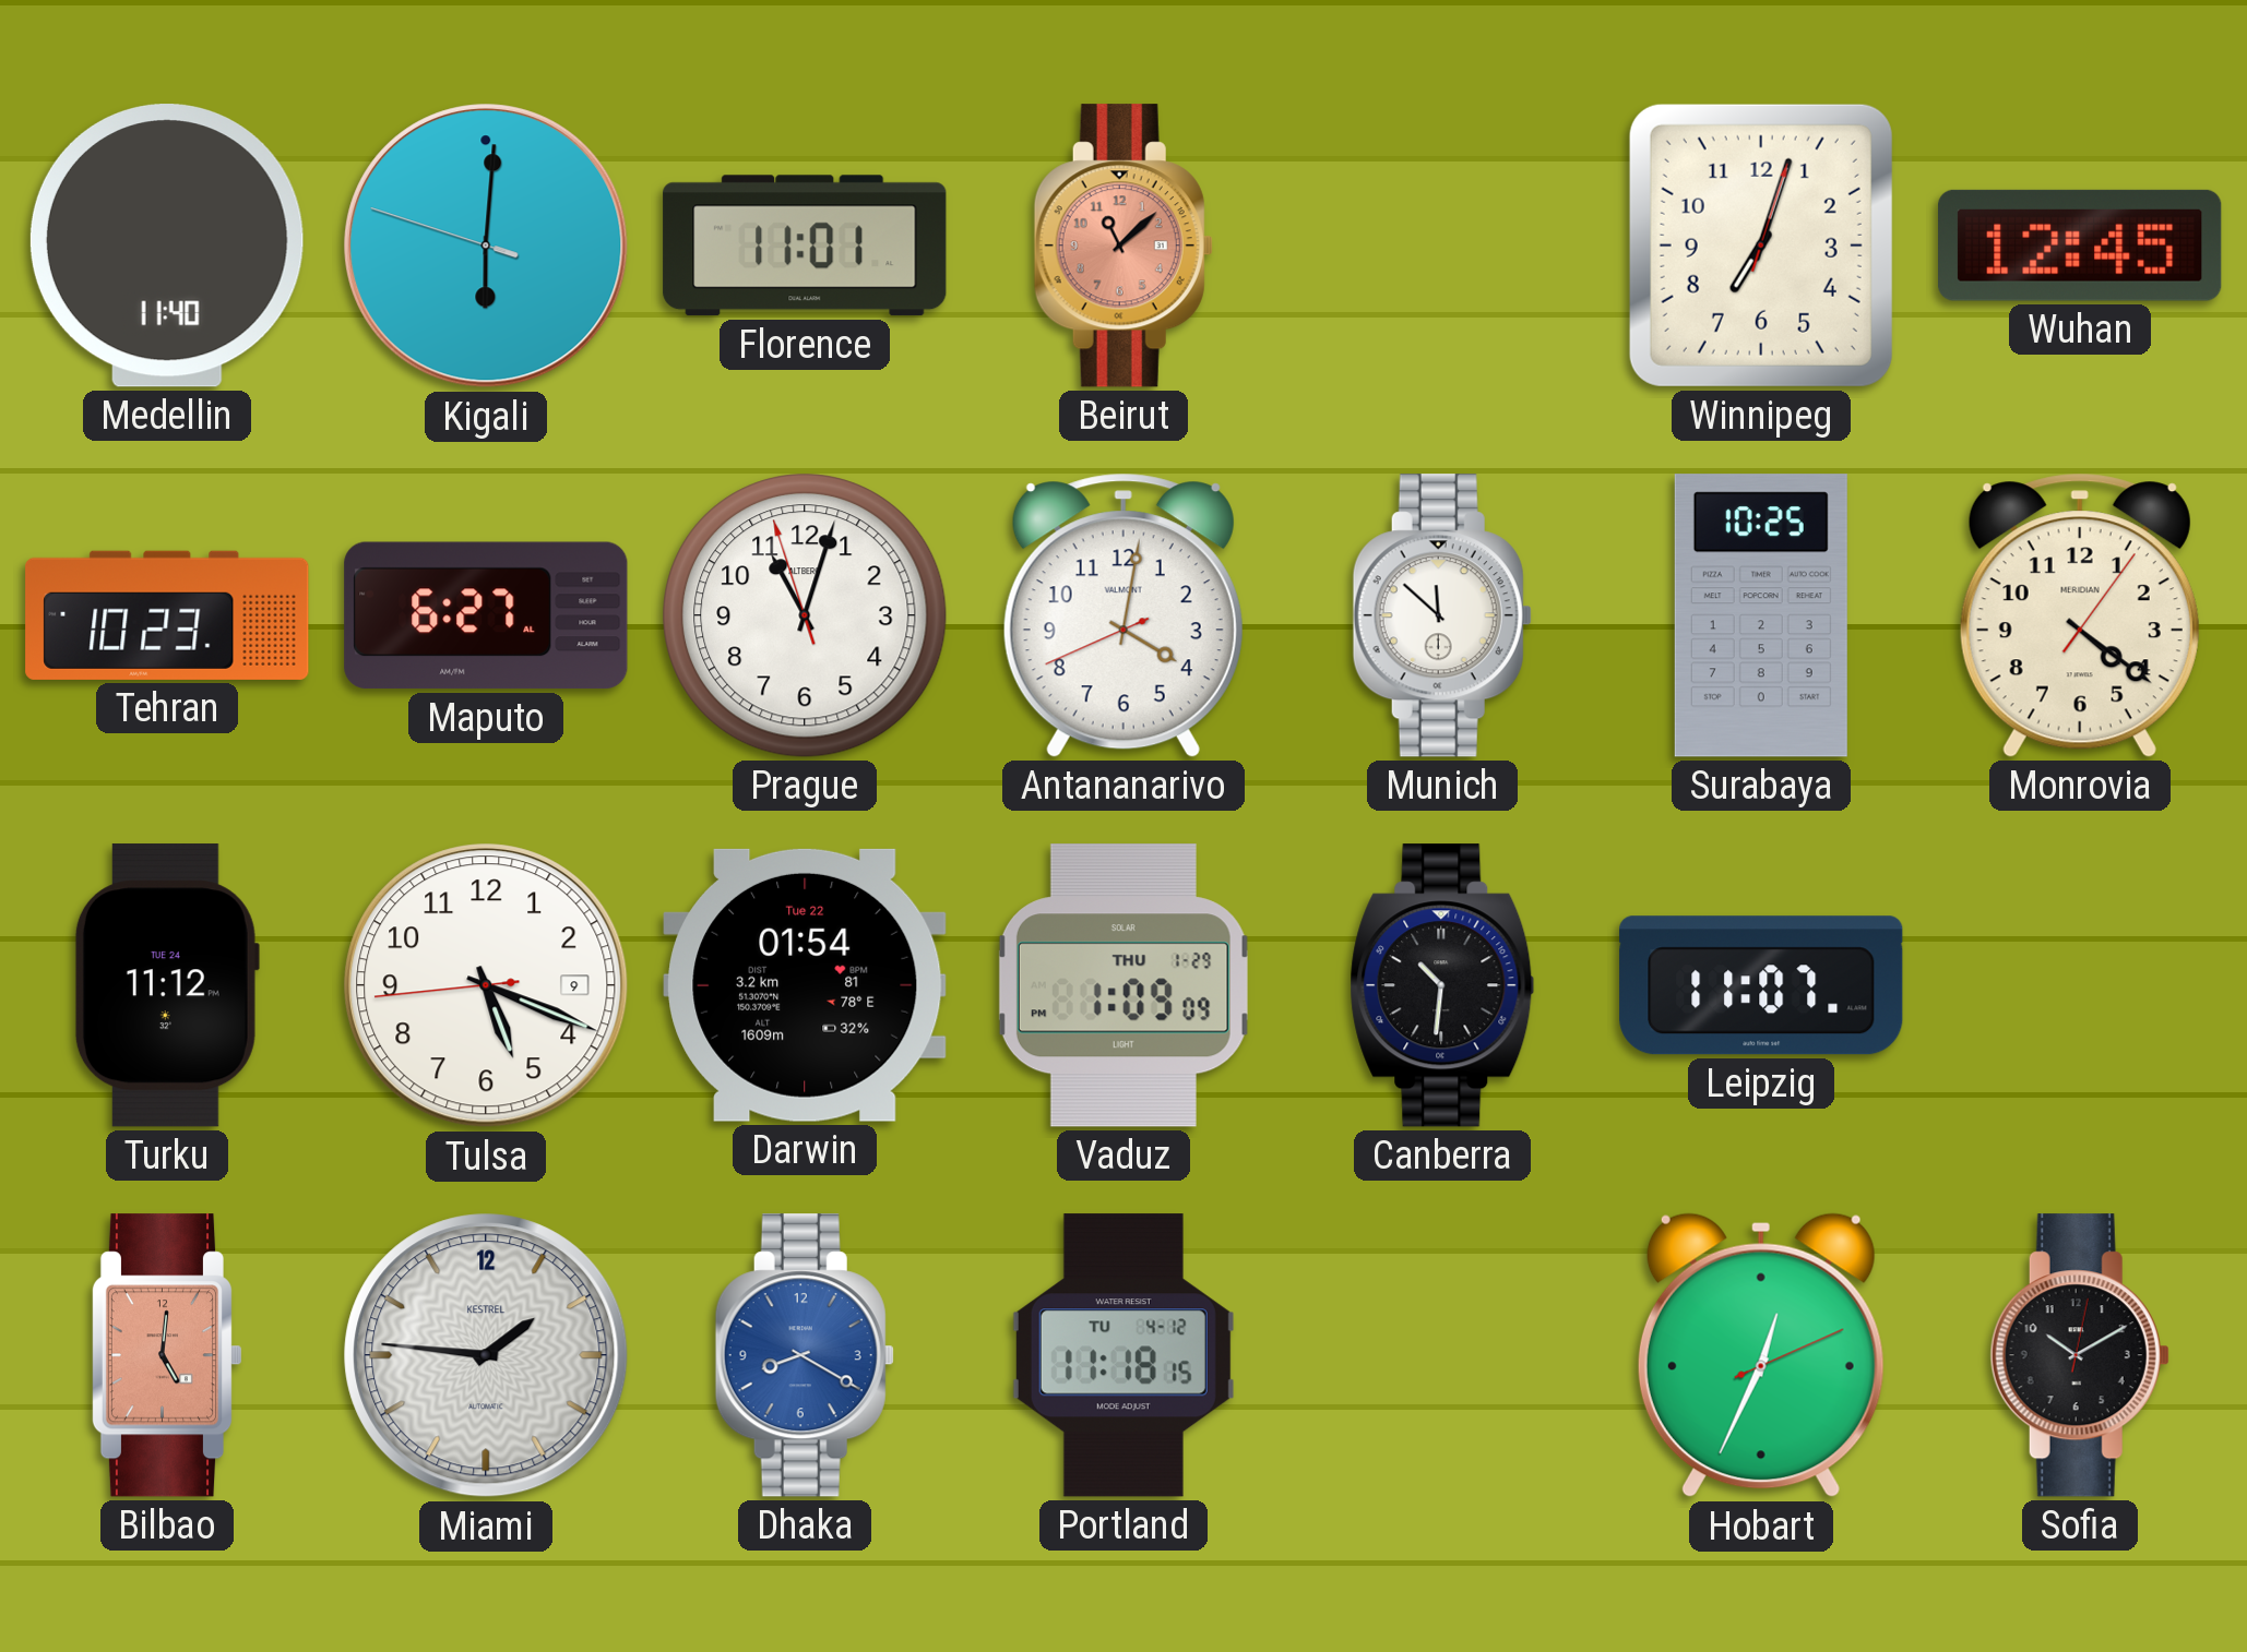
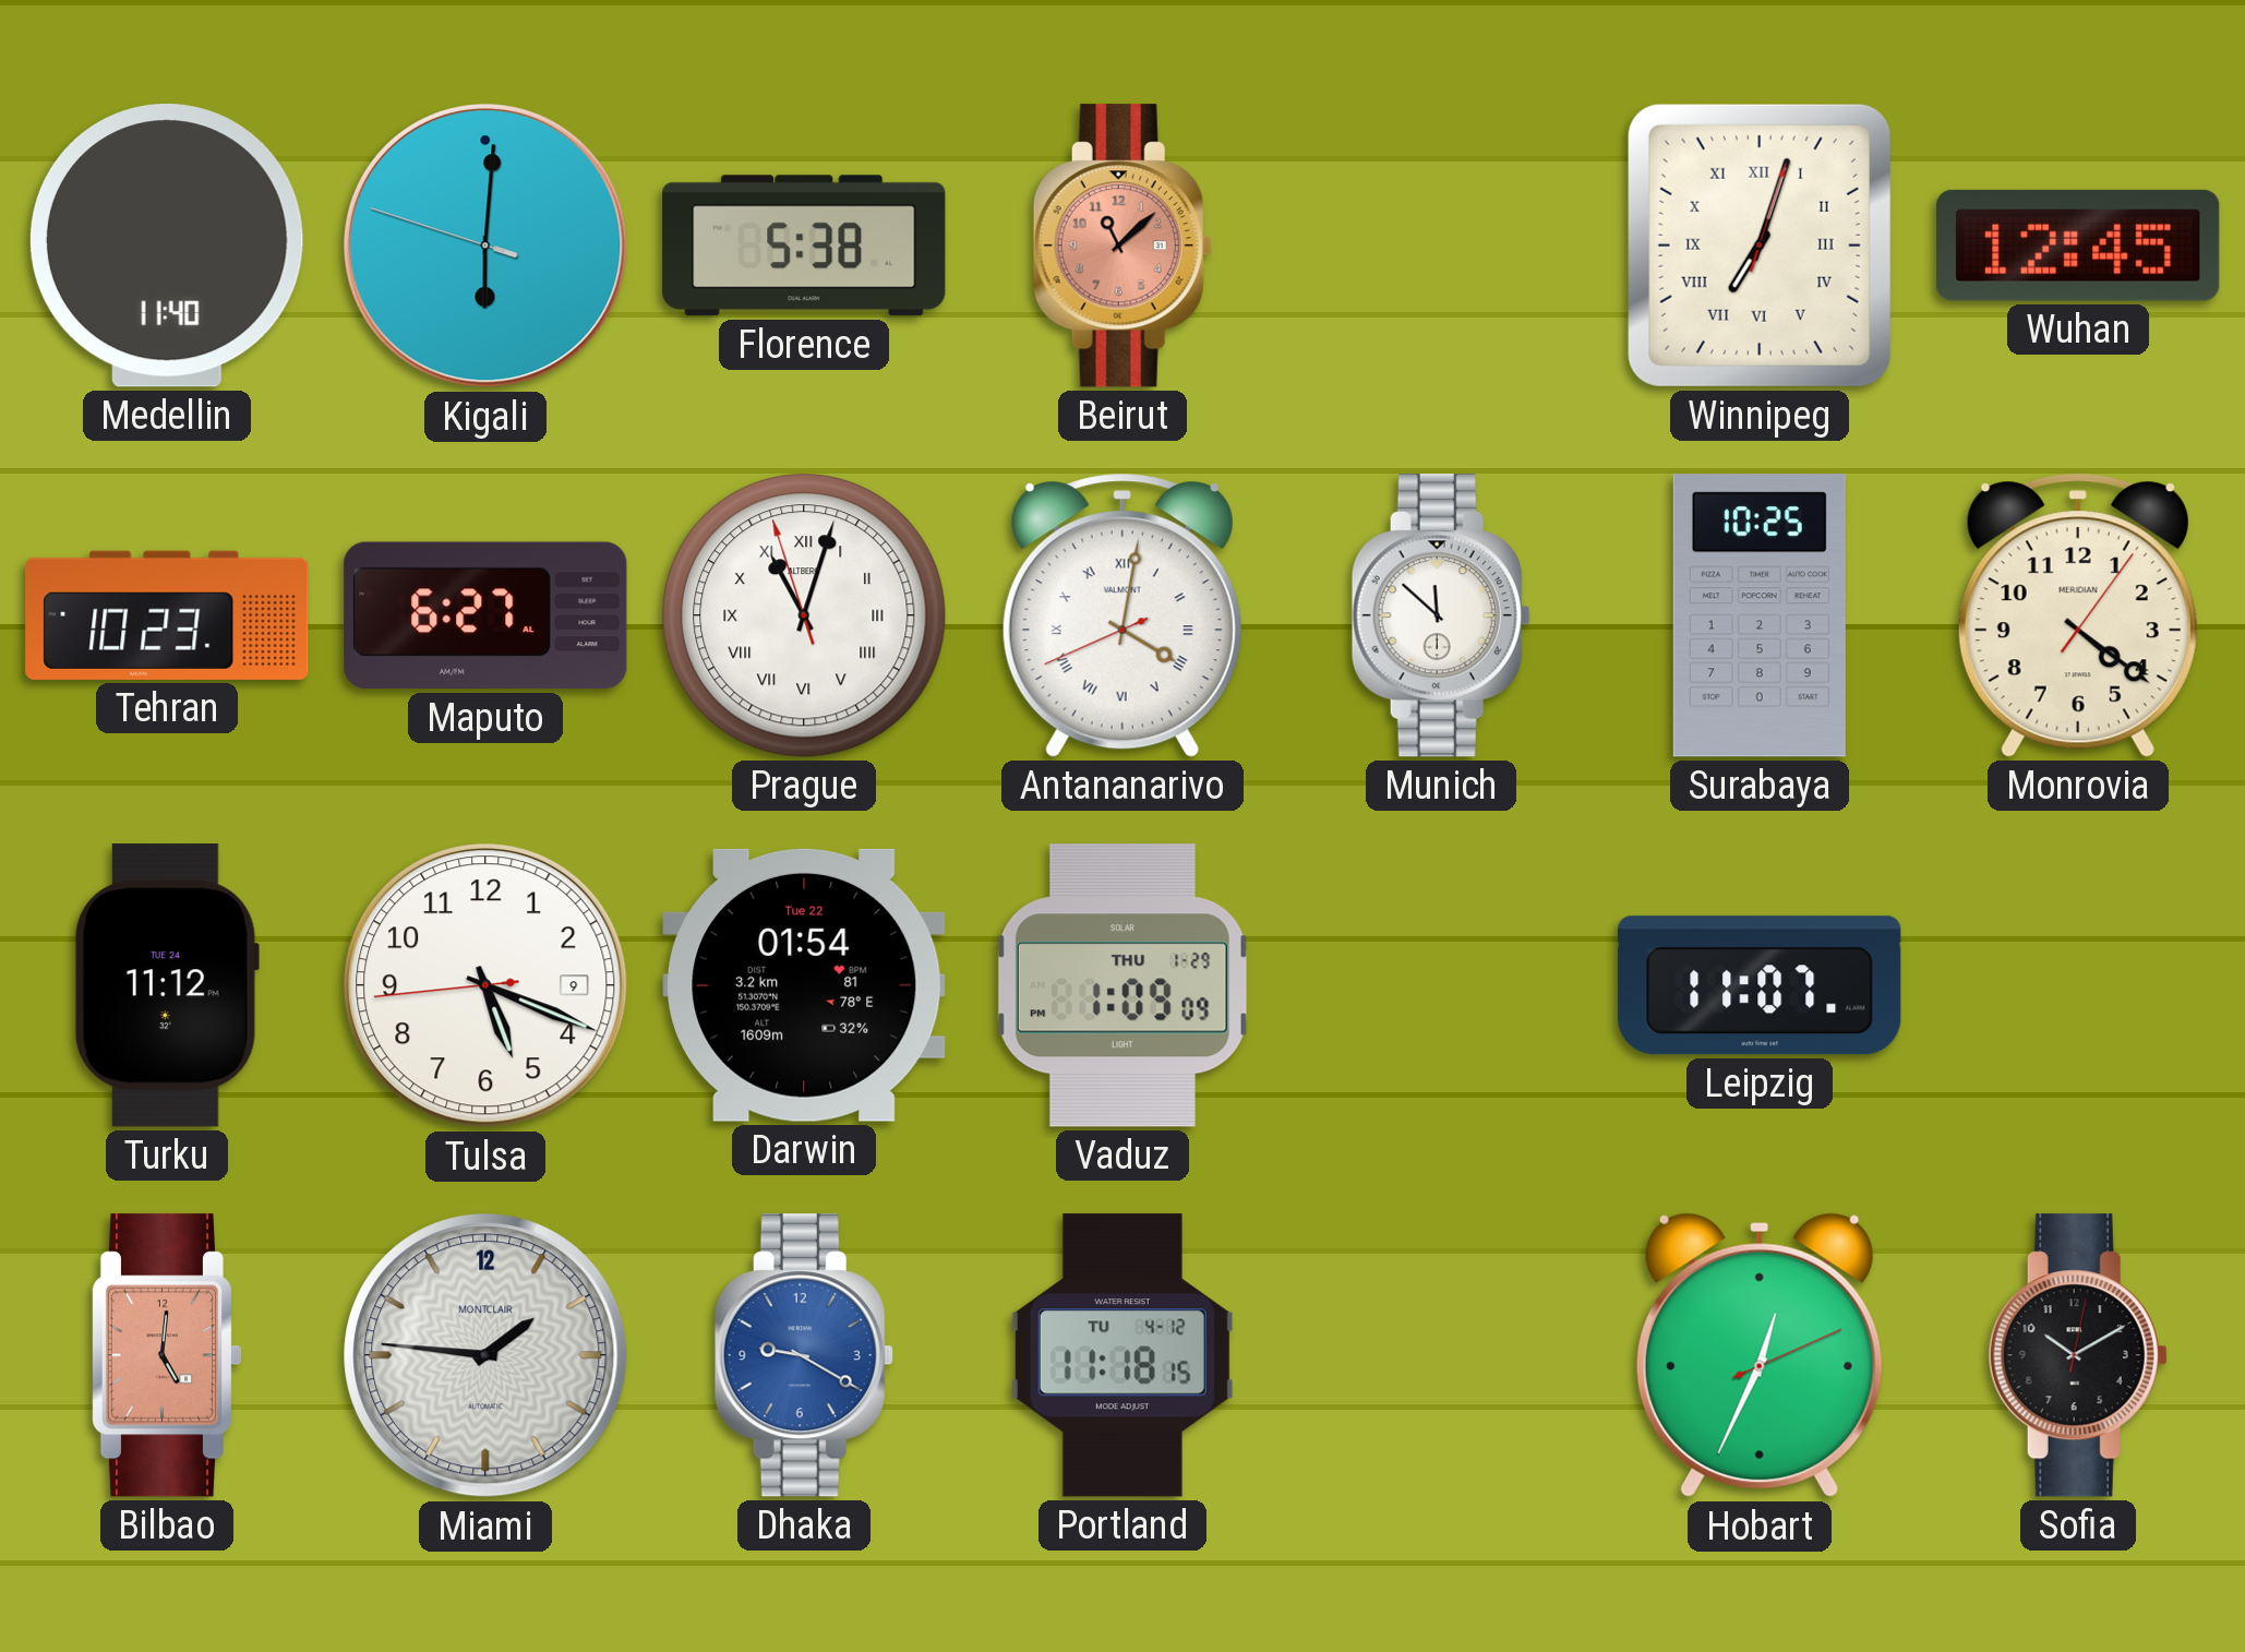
Florence: 11:01 -> 5:38 (804, 246)
Winnipeg numerals: Arabic -> Roman (1760, 246)
Prague numerals: Arabic -> Roman (804, 615)
Antananarivo numerals: Arabic -> Roman (1122, 615)
Canberra: 10:31 -> none (1442, 985)
Miami brand: KESTREL -> MONTCLAIR (485, 1355)
Dhaka: 8:20 -> 9:20 (804, 1355)
